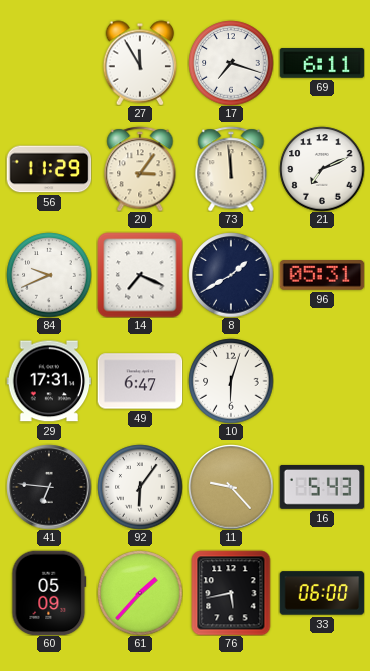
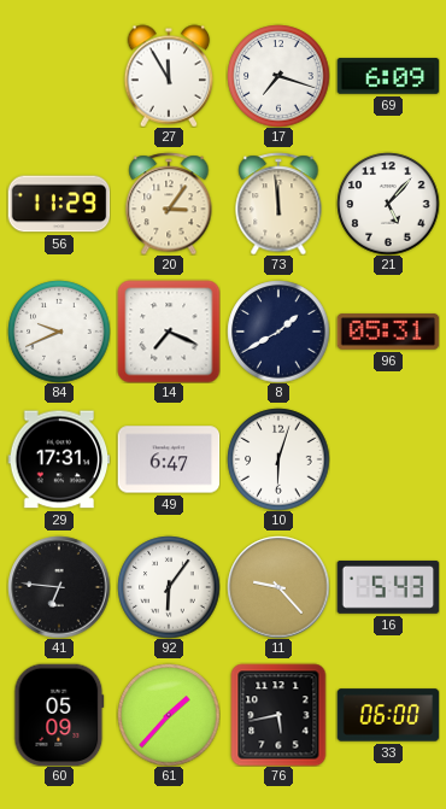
69: 6:11 -> 6:09 (388, 76)
21: 7:11 -> 5:07 (388, 204)
